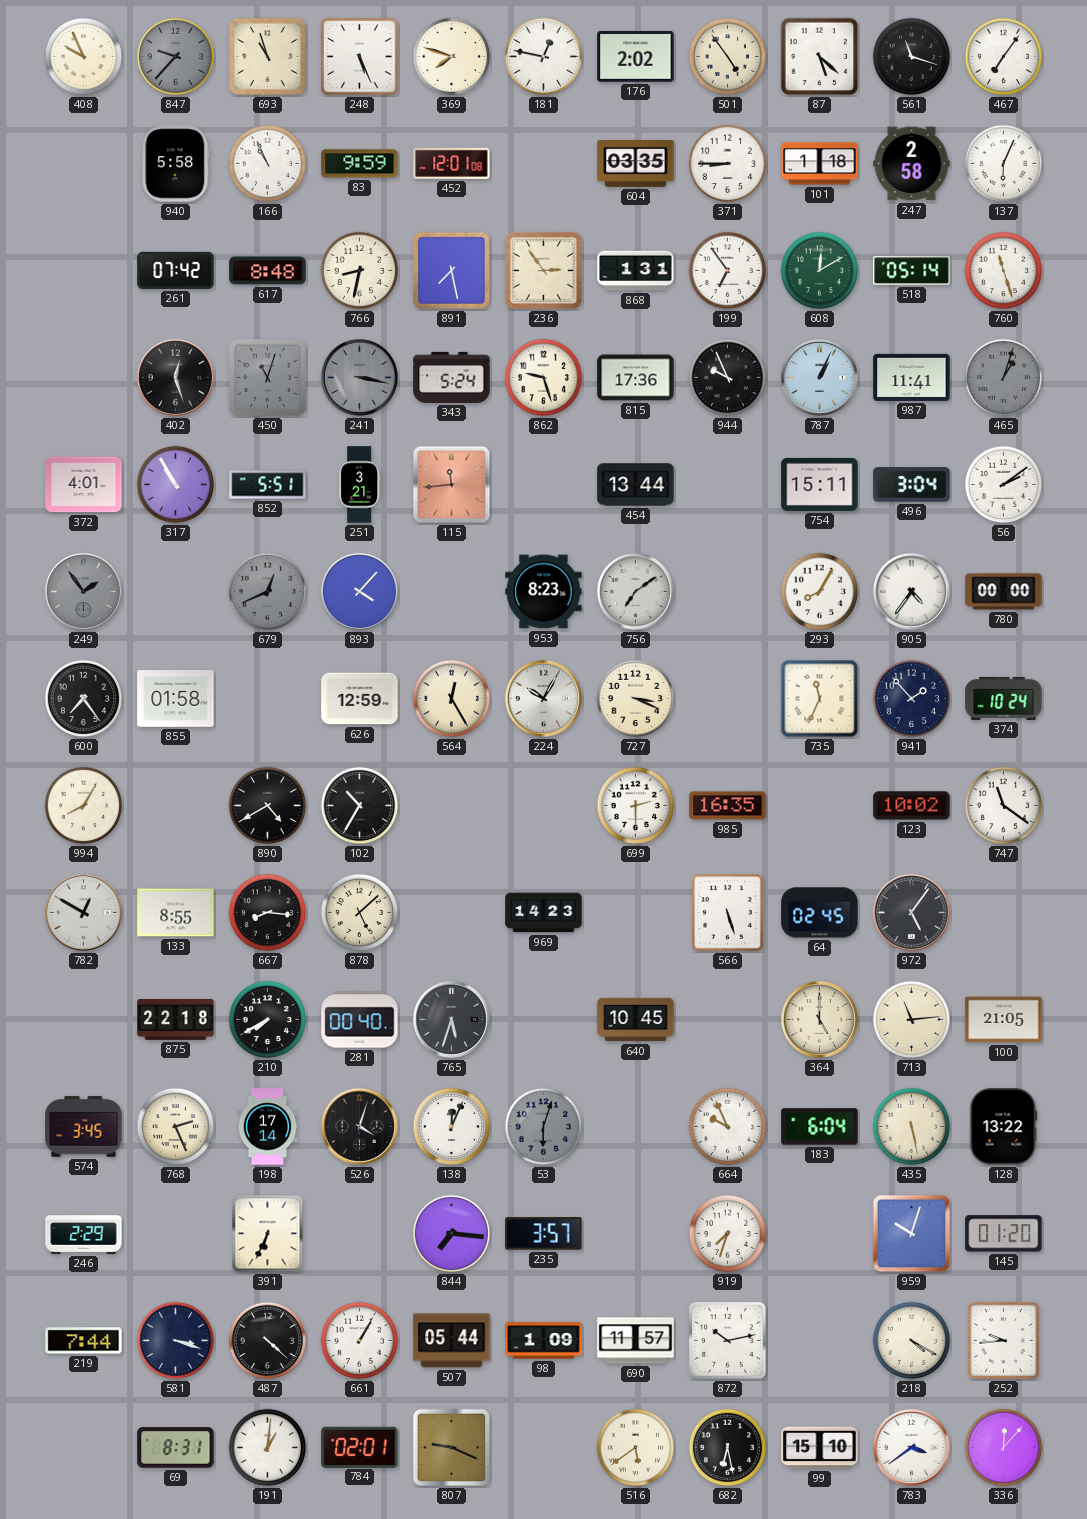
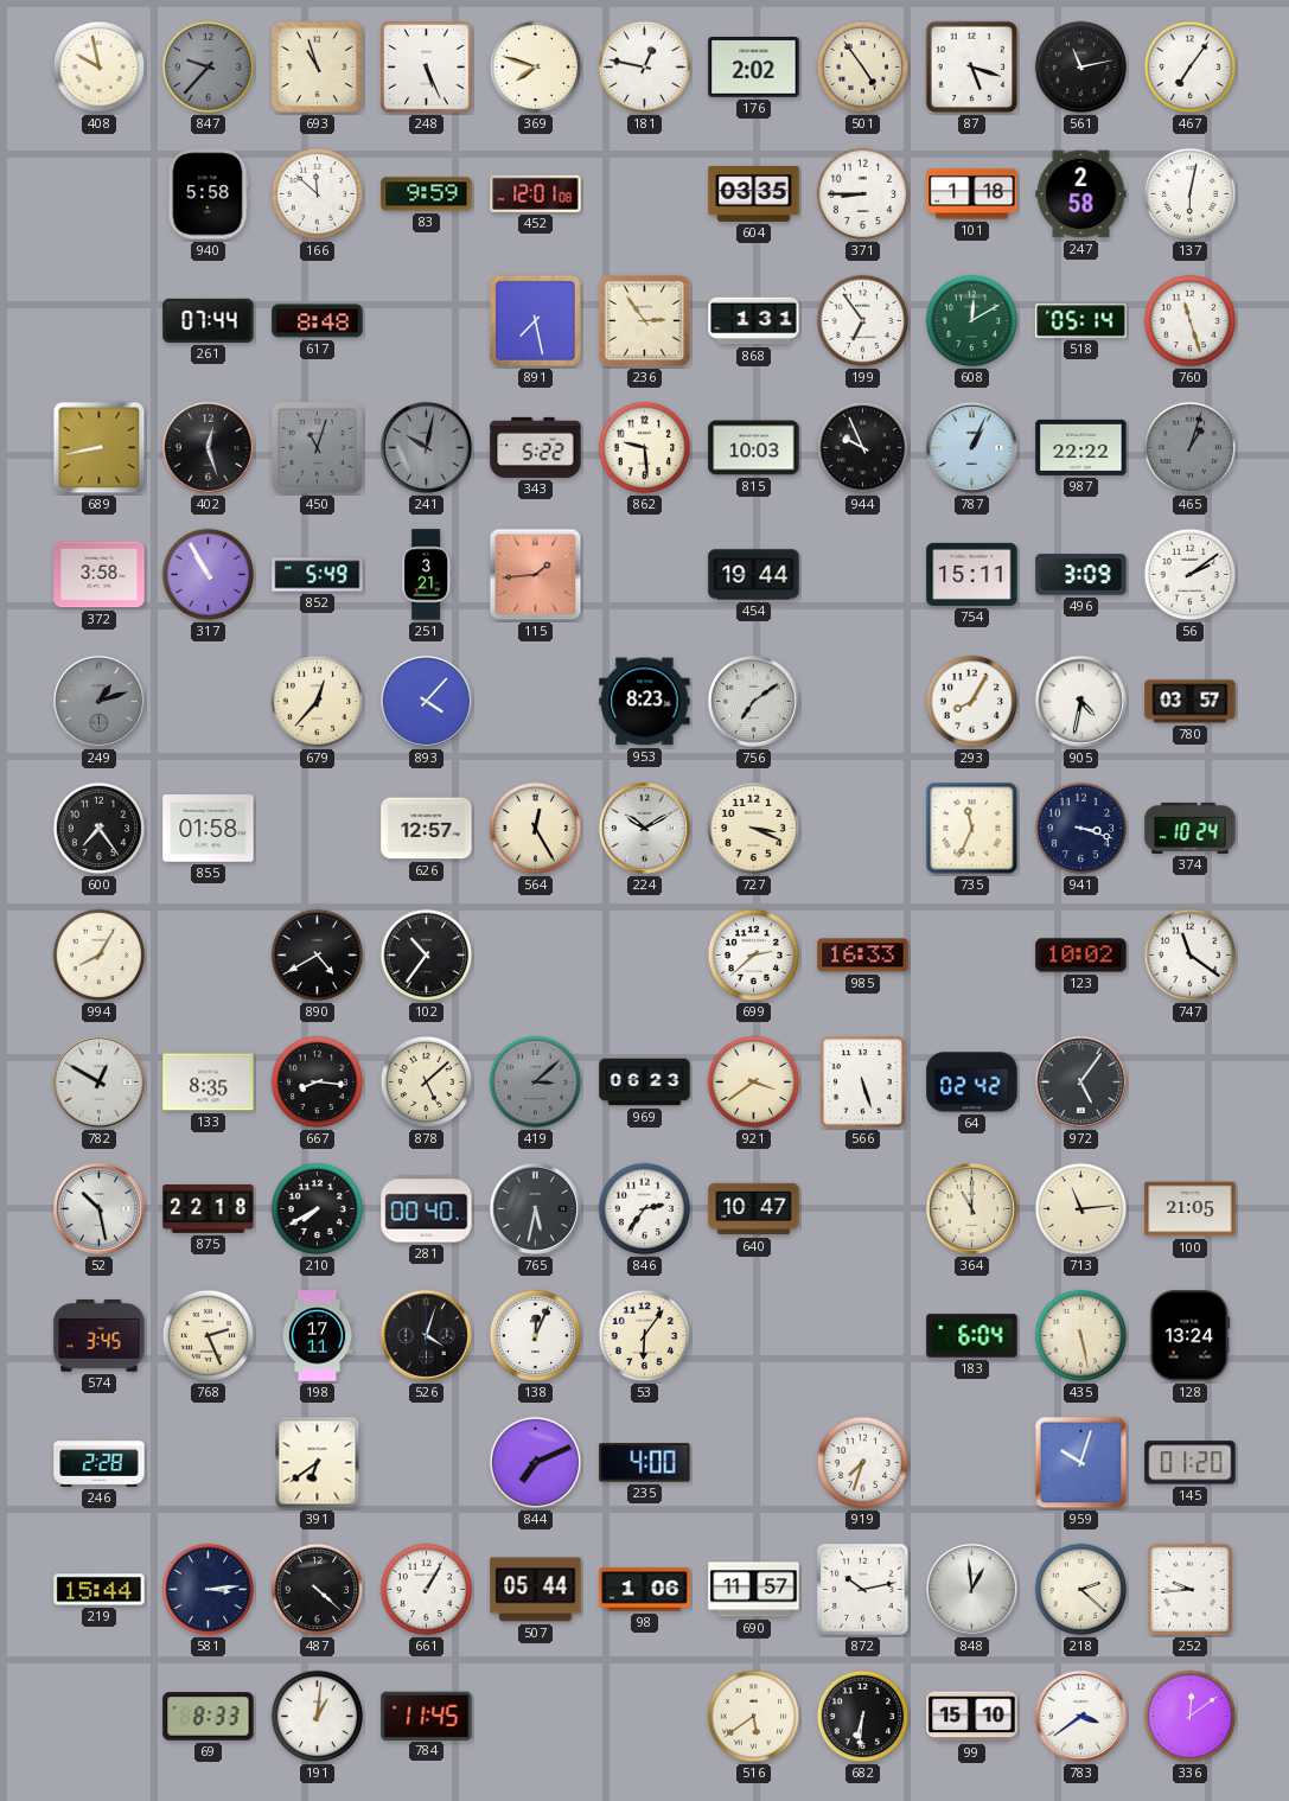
408: 9:56 -> 9:58 (100, 68)
87: 5:22 -> 5:18 (972, 68)
561: 11:18 -> 11:13 (1081, 68)
166: 10:56 -> 11:52 (318, 194)
137: 6:04 -> 6:02 (1191, 194)
261: 07:42 -> 07:44 (209, 320)
766: 8:32 -> none (360, 271)
689: none -> 8:43 (100, 448)
241: 3:17 -> 10:02 (426, 447)
343: 5:24 -> 5:22 (536, 447)
862: 9:27 -> 9:29 (645, 448)
815: 17:36 -> 10:03 (754, 448)
987: 11:41 -> 22:22 (1081, 447)
372: 4:01 -> 3:58 (100, 575)
852: 5:51 -> 5:49 (318, 575)
115: 11:44 -> 1:44 (536, 575)
454: 13:44 -> 19:44 (754, 575)
496: 3:04 -> 3:09 (1081, 575)
249: 1:54 -> 1:12 (98, 701)
679: 12:41 -> 12:37 (318, 702)
679 dial: grey -> cream (318, 702)
905: 4:36 -> 4:32 (1080, 701)
780: 00:00 -> 03:57 (1191, 702)
626: 12:59 -> 12:57 (427, 829)
224: 10:05 -> 10:10 (644, 828)
941: 1:53 -> 3:18 (1081, 829)
102: 10:35 -> 10:36 (427, 956)
699: 2:30 -> 2:38 (754, 956)
985: 16:35 -> 16:33 (863, 956)
133: 8:55 -> 8:35 (209, 1082)
419: none -> 3:08 (536, 1082)
969: 14:23 -> 06:23 (645, 1082)
921: none -> 3:39 (754, 1082)
64: 02:45 -> 02:42 (972, 1082)
52: none -> 10:28 (98, 1208)
765: 5:33 -> 5:32 (535, 1208)
846: none -> 2:36 (645, 1209)
640: 10:45 -> 10:47 (754, 1209)
364: 5:00 -> 11:00 (971, 1208)
198: 17:14 -> 17:11 (318, 1336)
53: 6:03 -> 6:06 (645, 1336)
53 dial: grey -> cream (645, 1336)
664: 9:56 -> none (728, 1127)
128: 13:22 -> 13:24 (1191, 1336)
246: 2:29 -> 2:28 (100, 1463)
391: 6:34 -> 6:39 (318, 1463)
844: 7:16 -> 7:11 (536, 1463)
235: 3:57 -> 4:00 (645, 1463)
219: 7:44 -> 15:44 (100, 1590)
581: 3:18 -> 3:14 (209, 1590)
98: 1:09 -> 1:06 (645, 1590)
848: none -> 12:59 (971, 1589)
218: 4:20 -> 2:22 (1081, 1590)
69: 8:31 -> 8:33 (209, 1717)
784: 02:01 -> 11:45 (427, 1716)
807: 9:19 -> none (452, 1448)
682: 6:28 -> 6:31 (863, 1717)
336: 12:07 -> 12:09 (1191, 1717)
